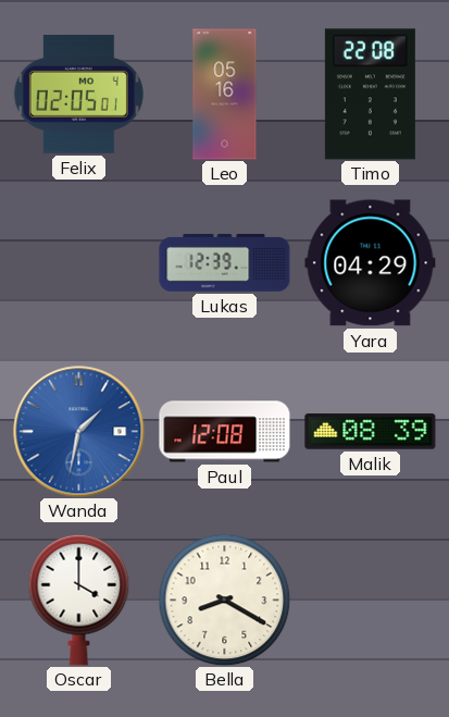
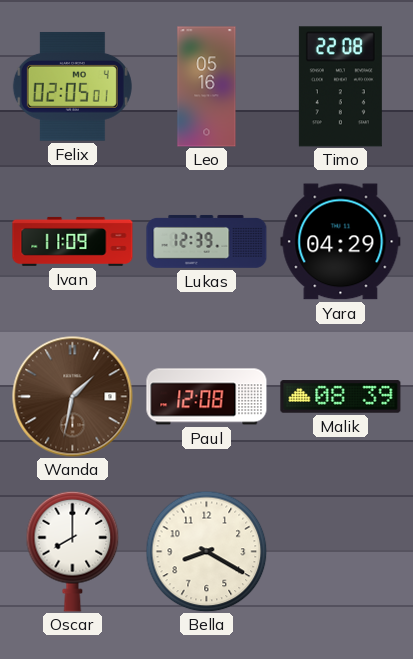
Ivan: none -> 11:09 (73, 241)
Wanda dial: blue -> brown (73, 397)
Oscar: 4:00 -> 8:00 (73, 551)
